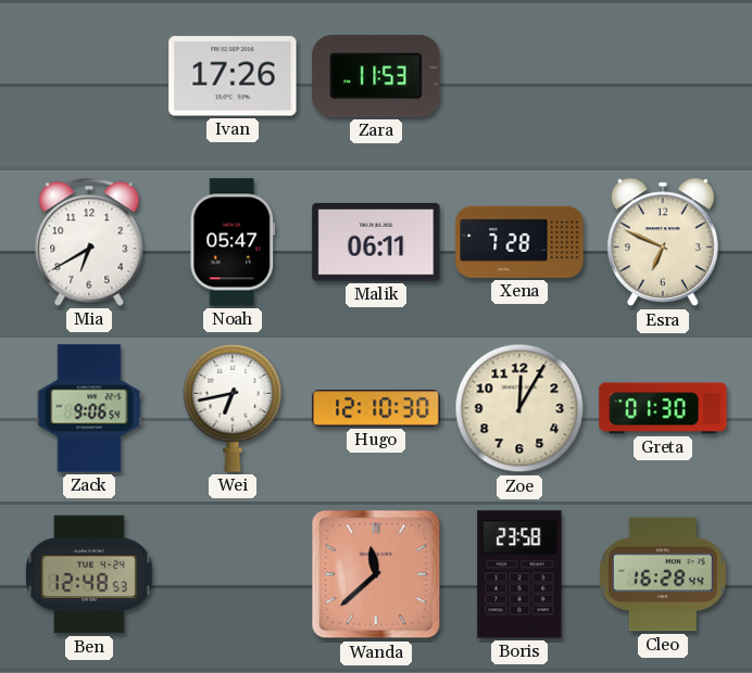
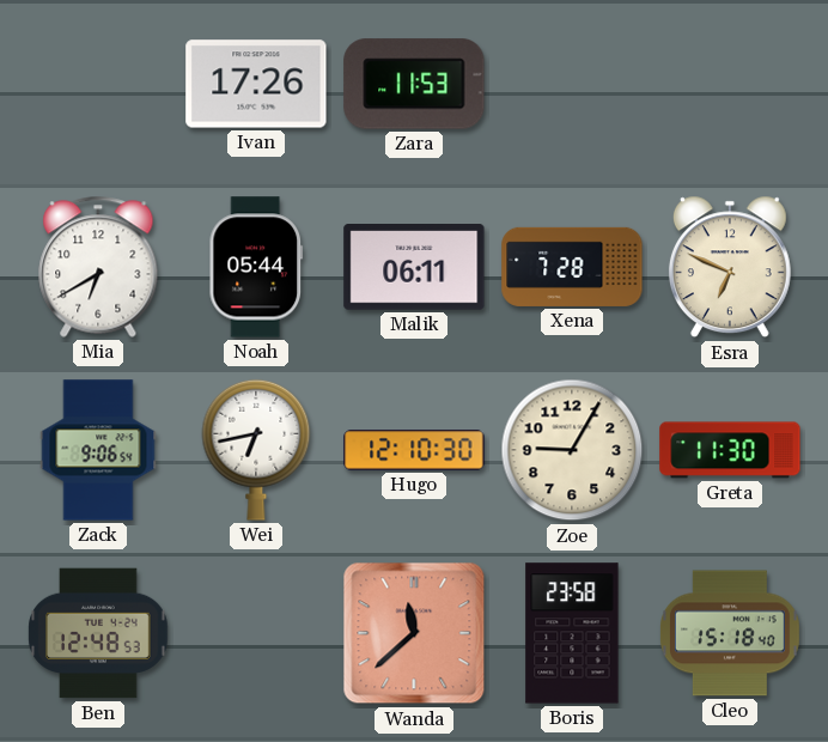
Noah: 05:47 -> 05:44 (256, 267)
Zoe: 12:05 -> 9:05 (572, 450)
Greta: 01:30 -> 11:30 (730, 450)
Cleo: 16:28 -> 15:18 (730, 633)
